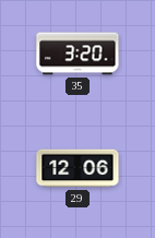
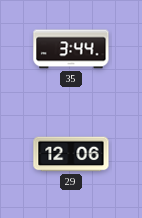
35: 3:20 -> 3:44 (71, 49)
